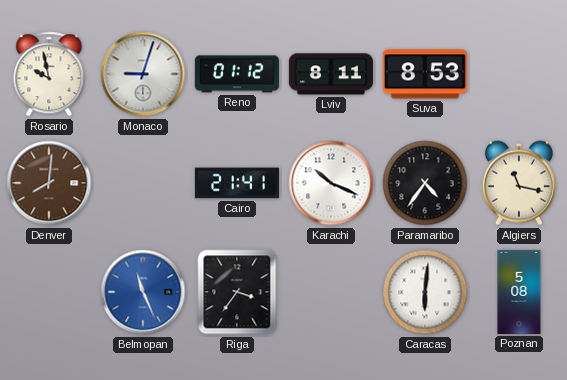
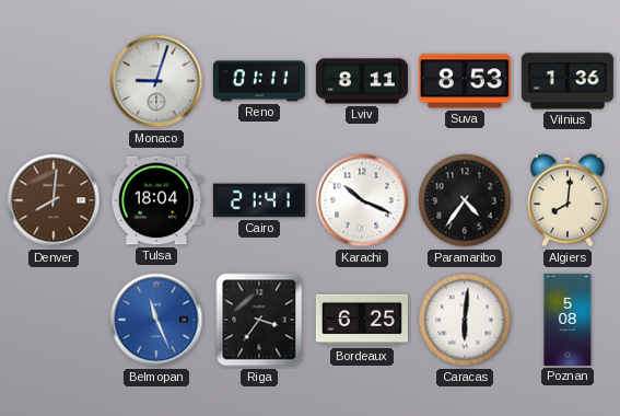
Rosario: 9:58 -> none (49, 74)
Reno: 01:12 -> 01:11 (259, 81)
Vilnius: none -> 1:36 (568, 81)
Tulsa: none -> 18:04 (156, 200)
Algiers: 11:17 -> 8:01 (568, 200)
Bordeaux: none -> 6:25 (362, 320)
